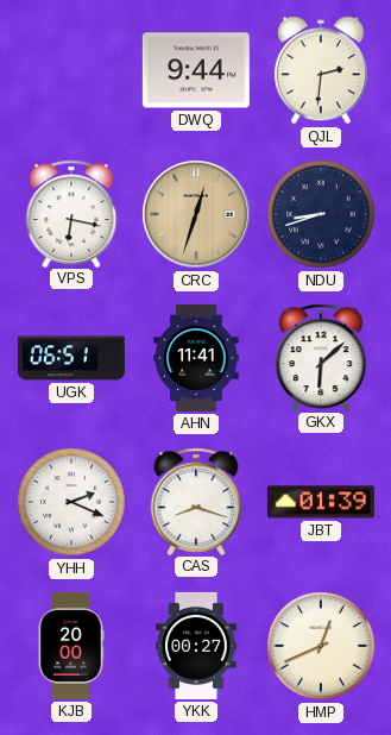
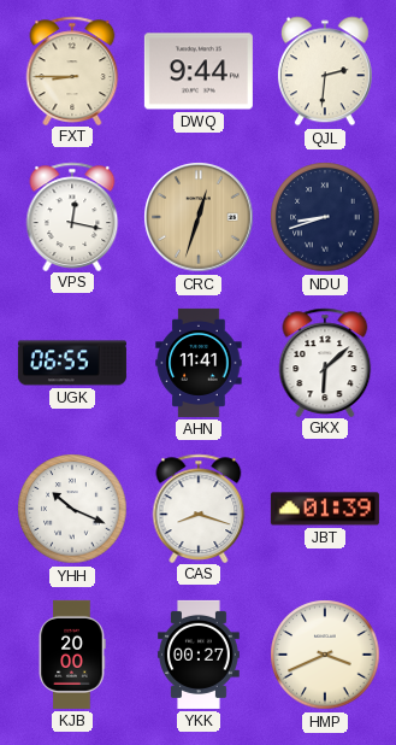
FXT: none -> 8:45 (72, 70)
VPS: 6:17 -> 12:17 (72, 216)
UGK: 06:51 -> 06:55 (72, 363)
YHH: 2:19 -> 10:19 (72, 509)
HMP: 12:41 -> 3:41 (325, 655)
